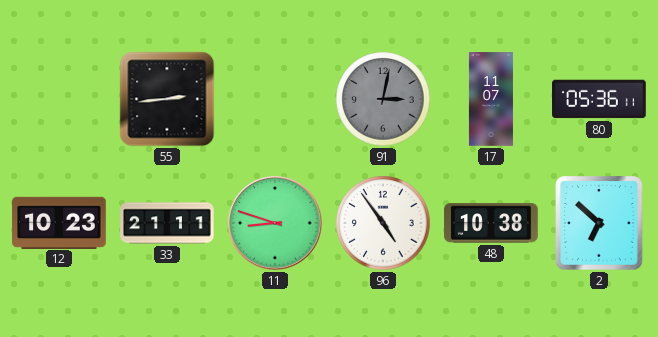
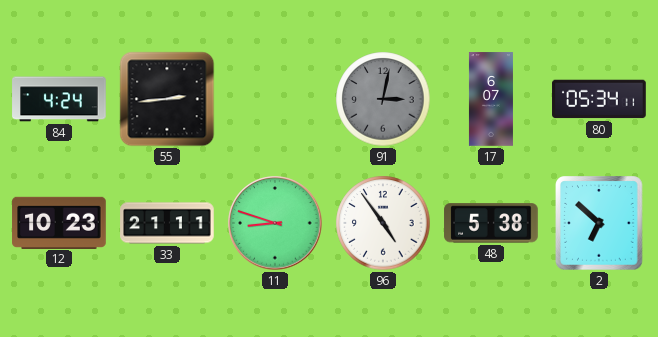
84: none -> 4:24 (59, 99)
17: 11:07 -> 6:07 (491, 99)
80: 05:36 -> 05:34 (599, 99)
48: 10:38 -> 5:38 (491, 223)
